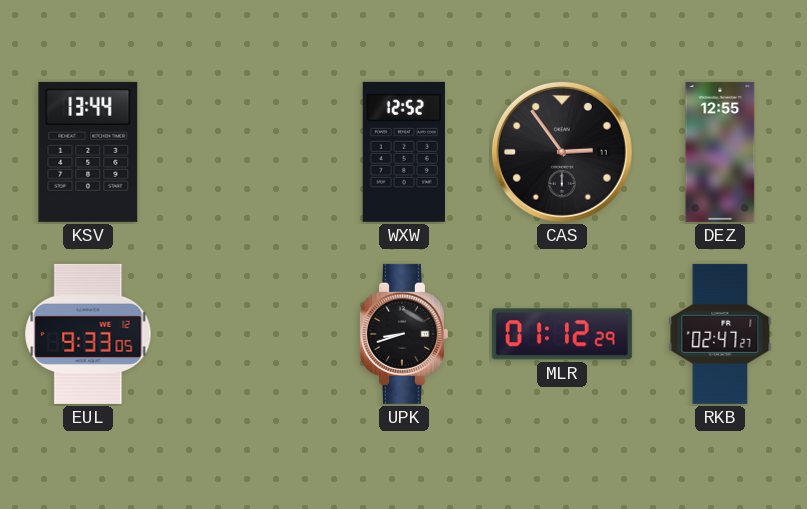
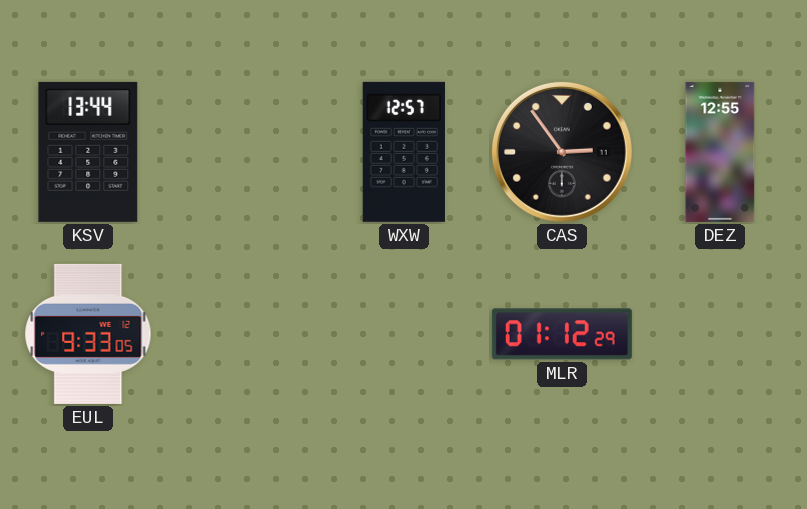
WXW: 12:52 -> 12:57 (404, 152)
UPK: 8:42 -> none (403, 334)
RKB: 02:47 -> none (720, 334)
